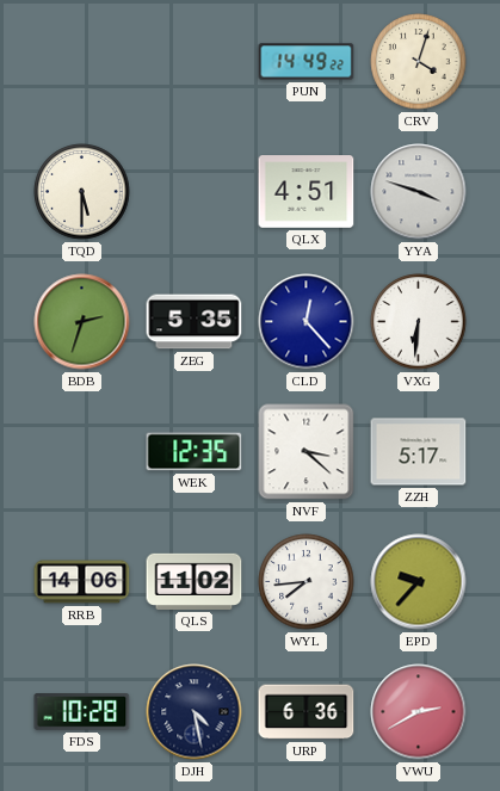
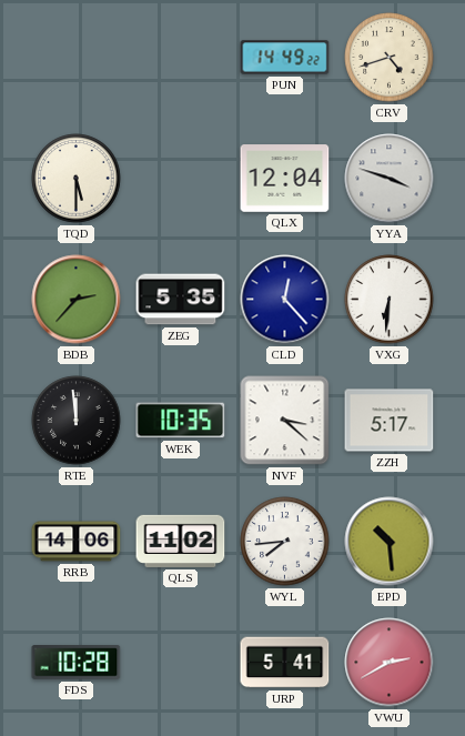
CRV: 4:03 -> 4:42 (390, 58)
QLX: 4:51 -> 12:04 (285, 179)
BDB: 2:33 -> 2:37 (77, 300)
RTE: none -> 11:59 (77, 421)
WEK: 12:35 -> 10:35 (181, 421)
EPD: 9:37 -> 10:29 (390, 542)
DJH: 4:28 -> none (195, 712)
URP: 6:36 -> 5:41 (285, 663)
